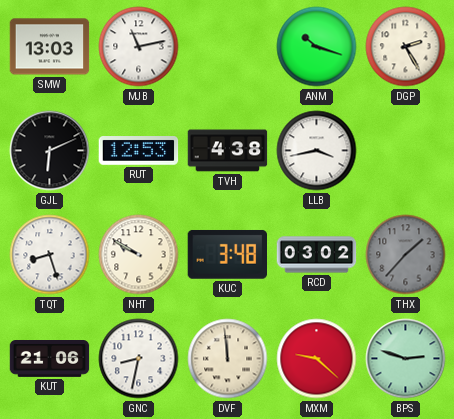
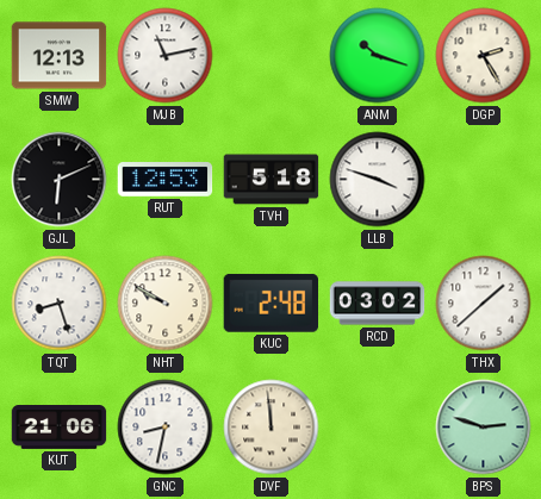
SMW: 13:03 -> 12:13 (60, 56)
TVH: 4:38 -> 5:18 (272, 180)
LLB: 3:43 -> 3:48 (378, 180)
KUC: 3:48 -> 2:48 (270, 302)
THX: 1:37 -> 1:38 (484, 304)
THX dial: grey -> white (484, 304)
MXM: 9:22 -> none (317, 359)
